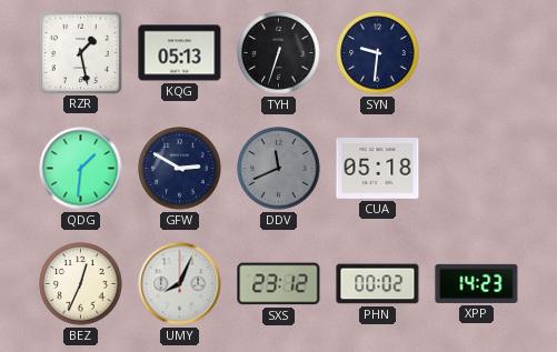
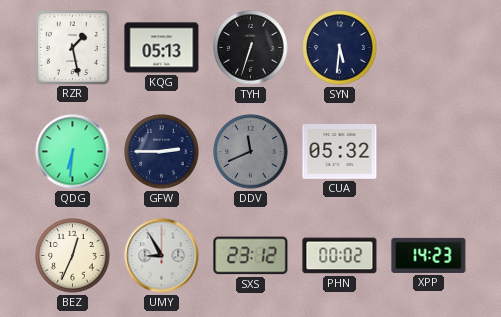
SYN: 9:31 -> 5:31 (340, 48)
QDG: 1:31 -> 6:31 (73, 152)
GFW: 2:50 -> 2:45 (162, 152)
CUA: 05:18 -> 05:32 (340, 152)
UMY: 8:04 -> 8:55 (162, 256)
